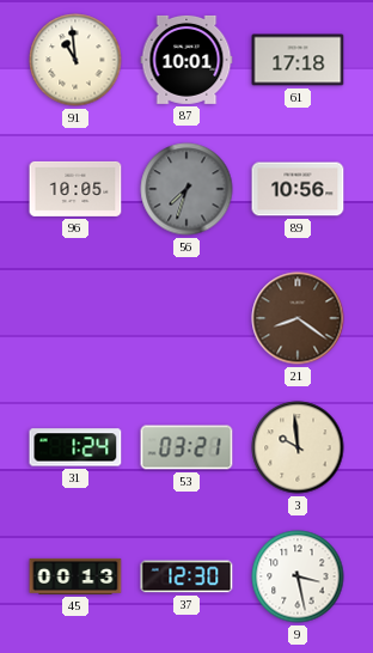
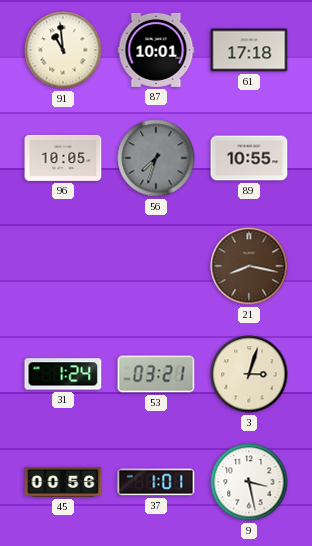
89: 10:56 -> 10:55 (249, 158)
21: 8:21 -> 8:17 (249, 266)
3: 9:59 -> 3:03 (249, 374)
45: 00:13 -> 00:56 (63, 482)
37: 12:30 -> 1:01 (156, 482)
